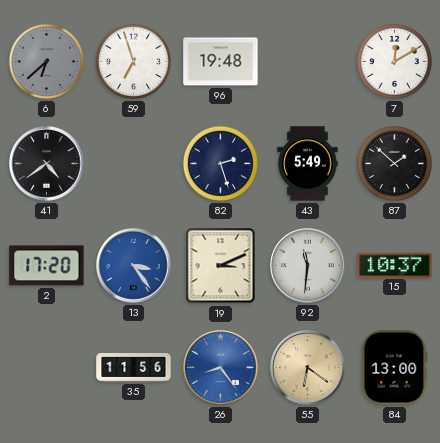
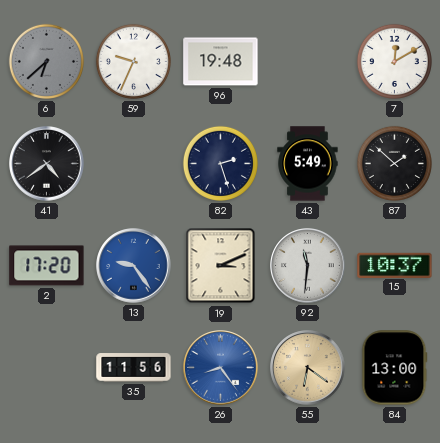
59: 6:57 -> 9:34 (133, 61)
13: 3:24 -> 9:24 (134, 266)
